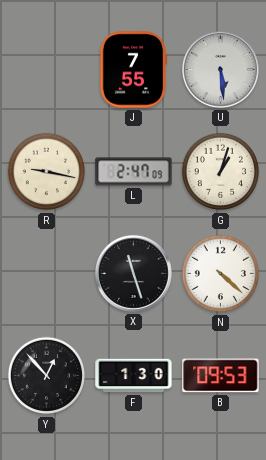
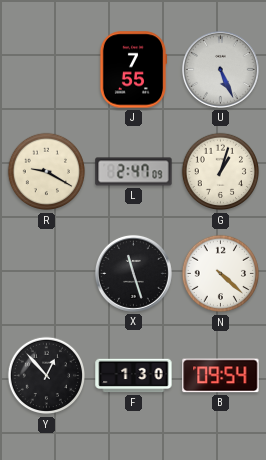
U: 5:29 -> 5:26 (220, 69)
R: 9:17 -> 9:20 (47, 172)
B: 09:53 -> 09:54 (221, 376)
